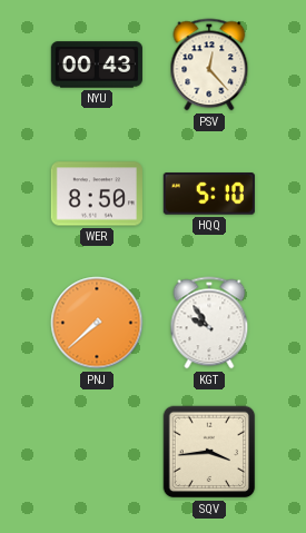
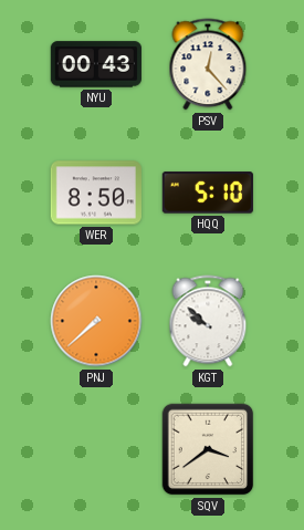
KGT: 9:54 -> 9:52 (208, 321)
SQV: 3:44 -> 3:39 (208, 449)
